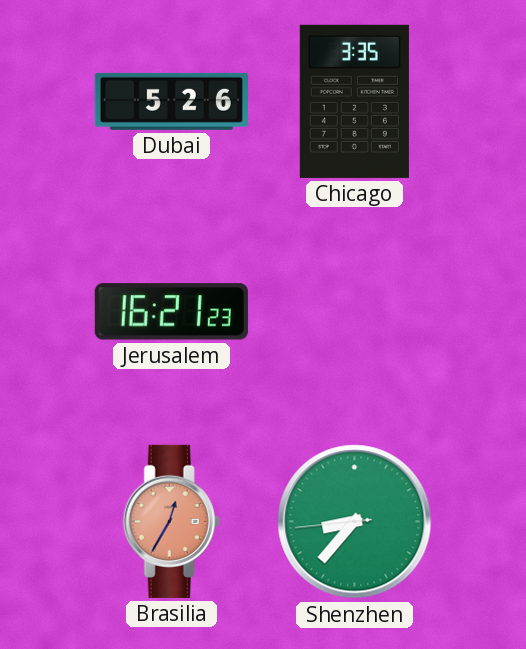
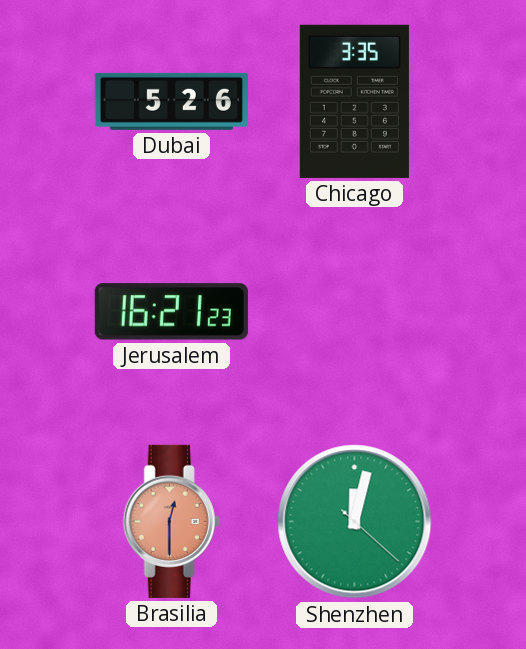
Brasilia: 12:35 -> 12:30 (171, 521)
Shenzhen: 8:36 -> 12:02 (355, 522)
